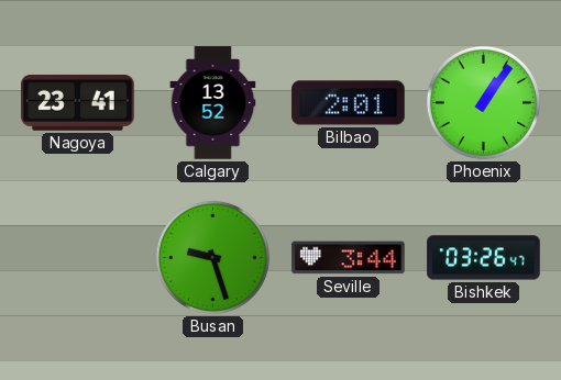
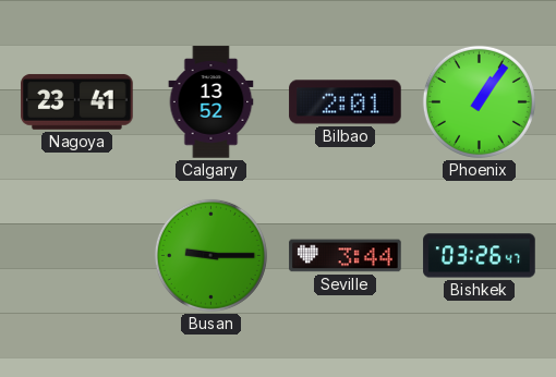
Busan: 9:27 -> 9:15 (210, 255)
